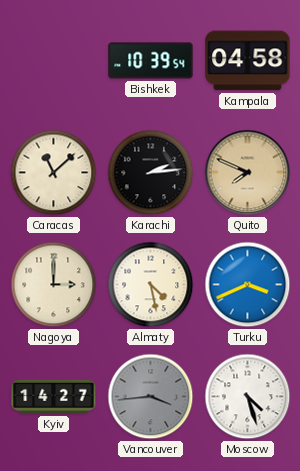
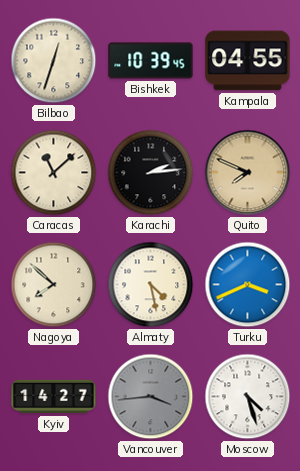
Bilbao: none -> 12:33 (54, 61)
Bishkek: 10:39:54 -> 10:39:45 (151, 61)
Kampala: 04:58 -> 04:55 (248, 61)
Nagoya: 3:00 -> 7:52 (54, 285)
